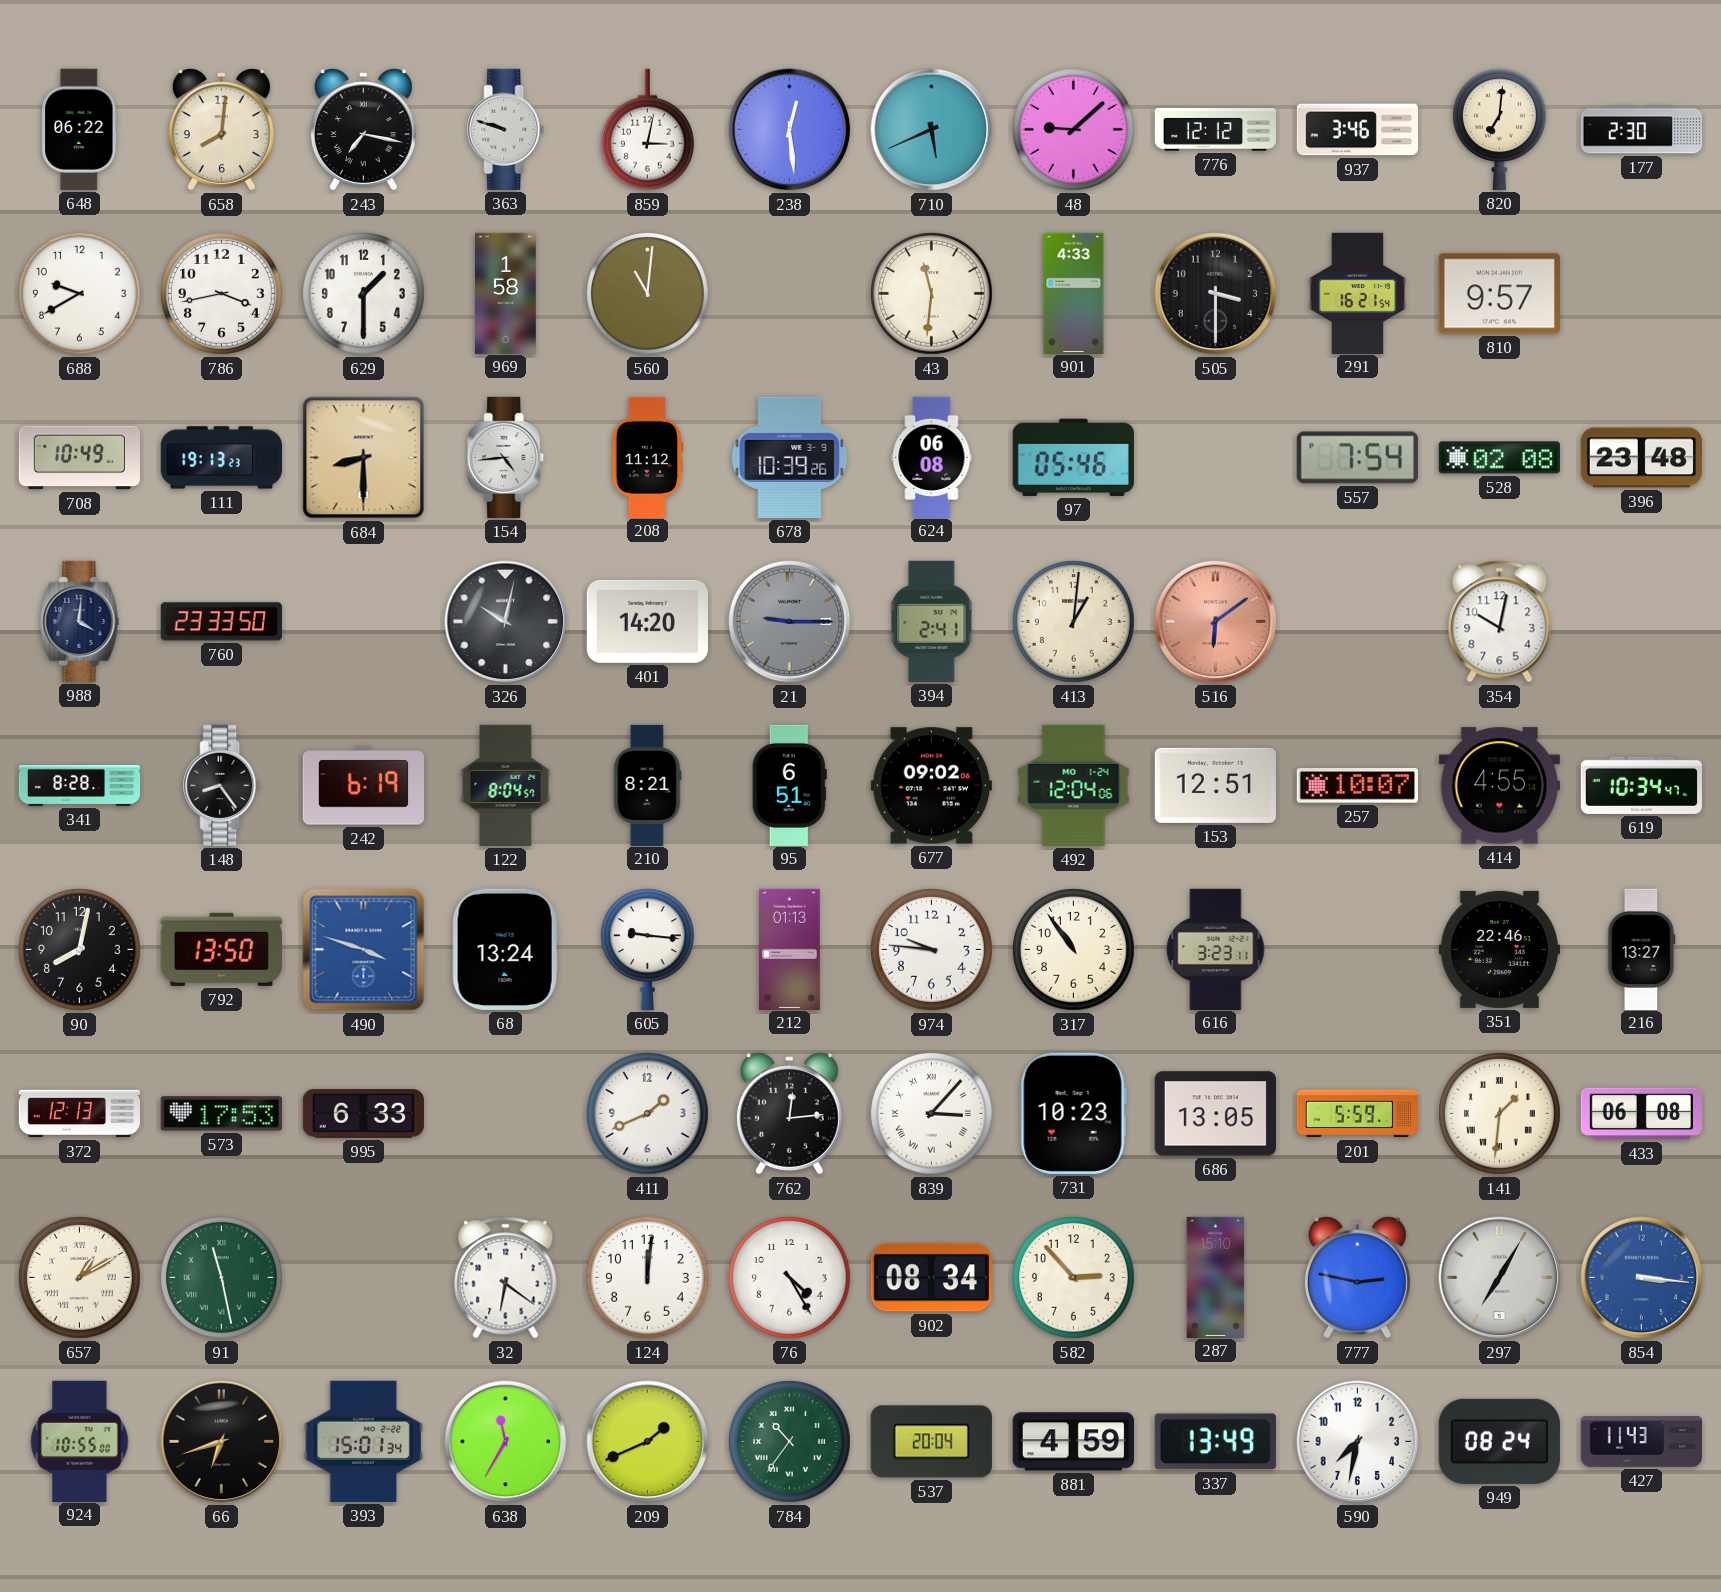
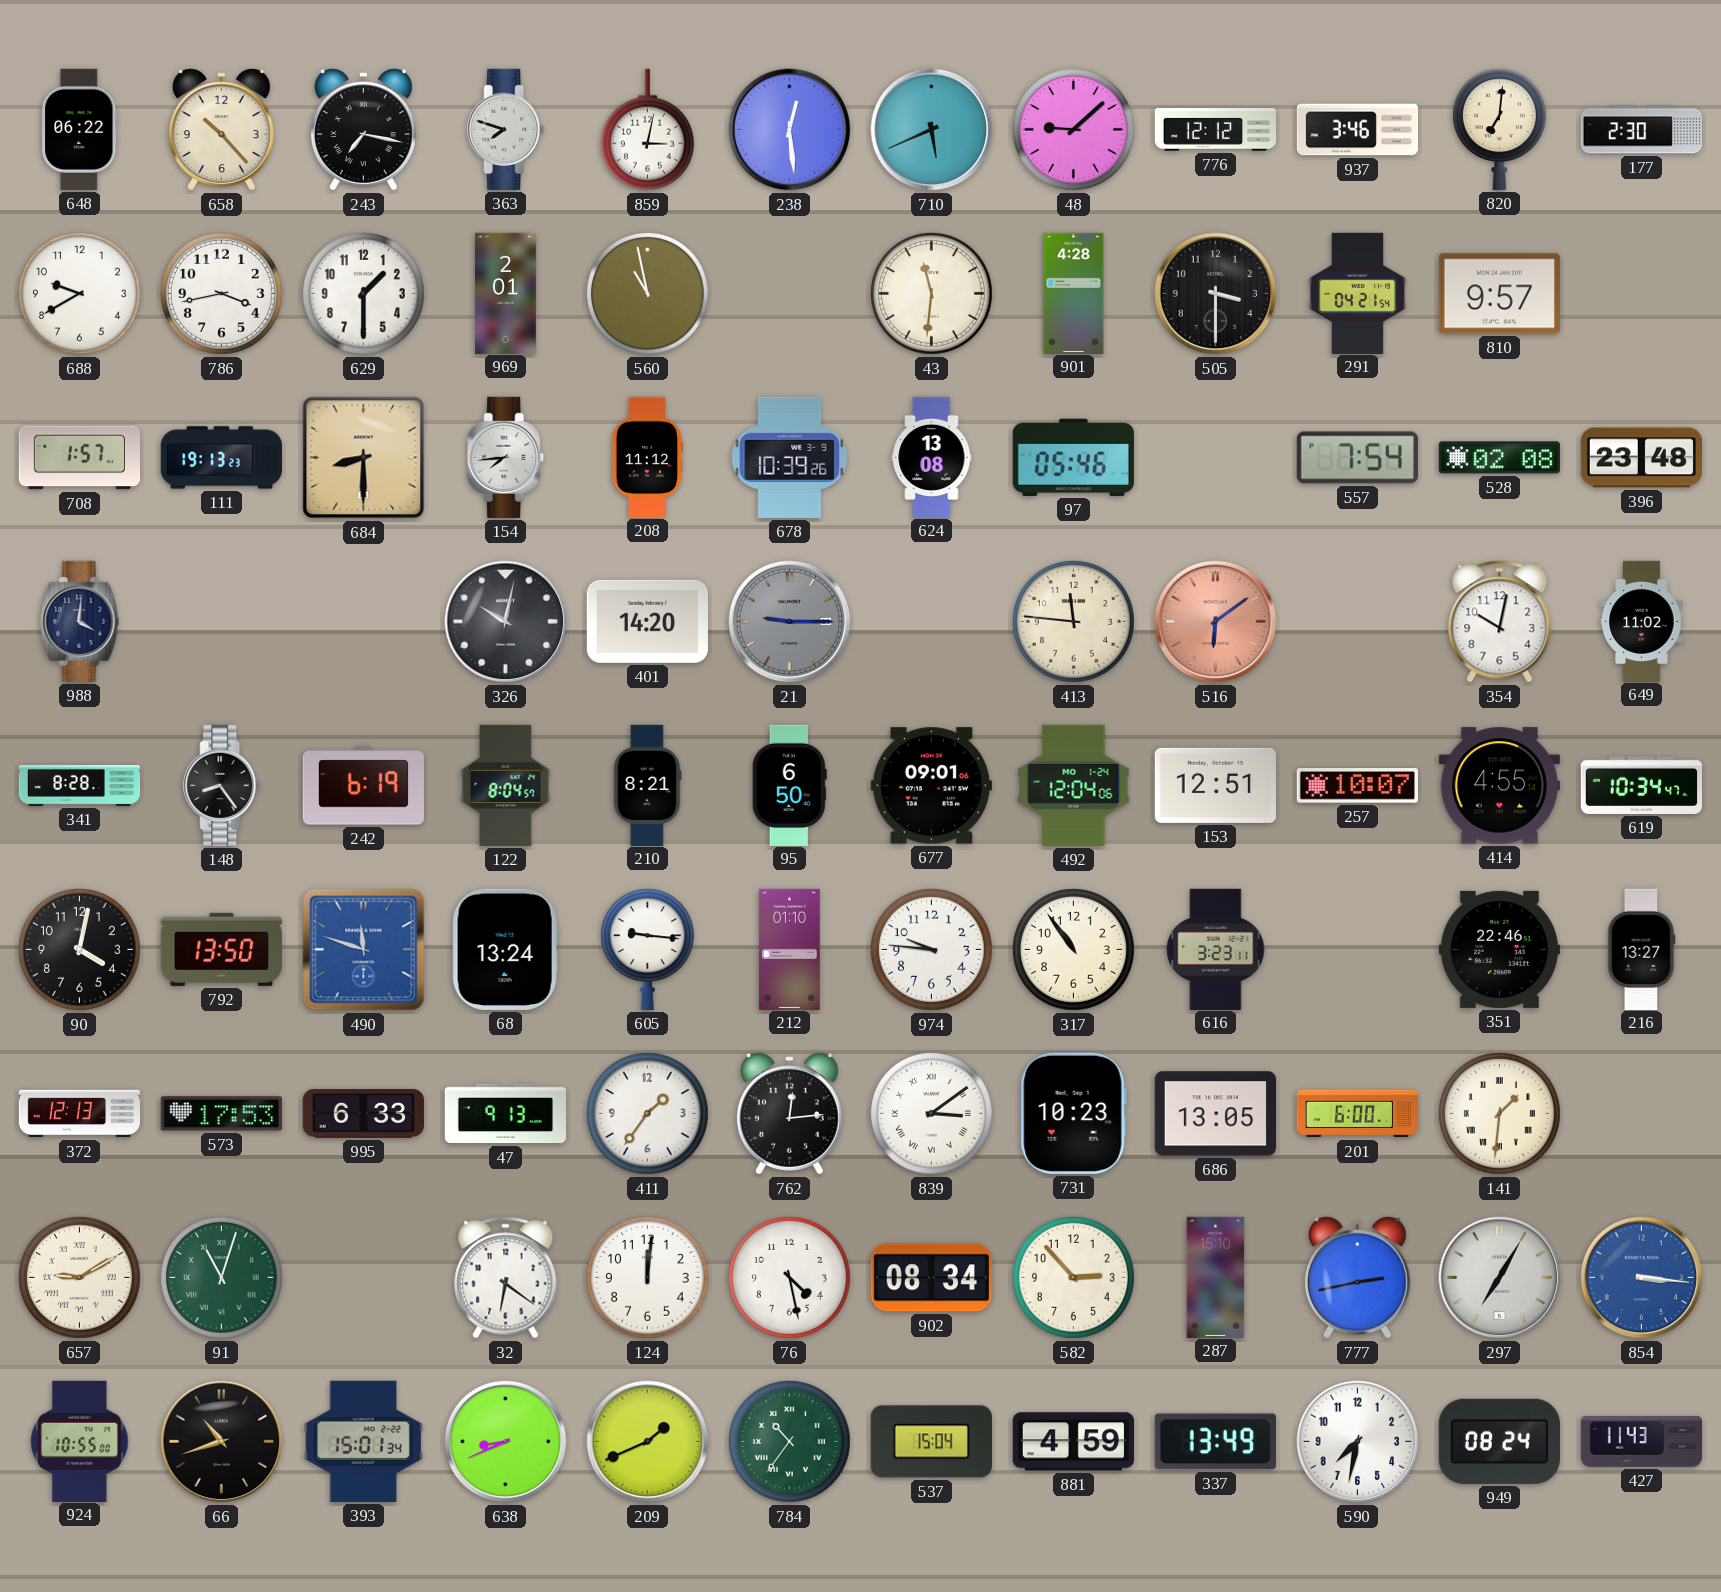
658: 8:01 -> 10:23 (221, 130)
363: 9:48 -> 7:48 (506, 129)
969: 1:58 -> 2:01 (506, 293)
560: 11:01 -> 10:58 (648, 294)
901: 4:33 -> 4:28 (1074, 293)
291: 16:21 -> 04:21 (1358, 293)
708: 10:49 -> 1:57 (79, 458)
154: 4:44 -> 7:44 (506, 457)
624: 06:08 -> 13:08 (932, 457)
760: 23:33 -> none (221, 622)
394: 2:41 -> none (932, 621)
413: 1:01 -> 11:46 (1074, 622)
649: none -> 11:02 (1642, 621)
95: 6:51 -> 6:50 (789, 785)
677: 09:02 -> 09:01 (931, 786)
90: 8:02 -> 4:02 (80, 950)
490: 3:48 -> 11:48 (364, 950)
212: 01:13 -> 01:10 (790, 949)
47: none -> 9:13 (505, 1114)
411: 1:41 -> 1:36 (648, 1114)
839: 3:07 -> 3:09 (932, 1114)
201: 5:59 -> 6:00 (1357, 1114)
433: 06:08 -> none (1641, 1114)
657: 1:10 -> 9:10 (80, 1278)
91: 11:28 -> 11:03 (222, 1278)
76: 4:25 -> 4:28 (790, 1278)
777: 2:47 -> 2:43 (1357, 1278)
66: 6:42 -> 10:42 (222, 1442)
638: 11:35 -> 8:41 (506, 1442)
537: 20:04 -> 15:04 (931, 1442)
